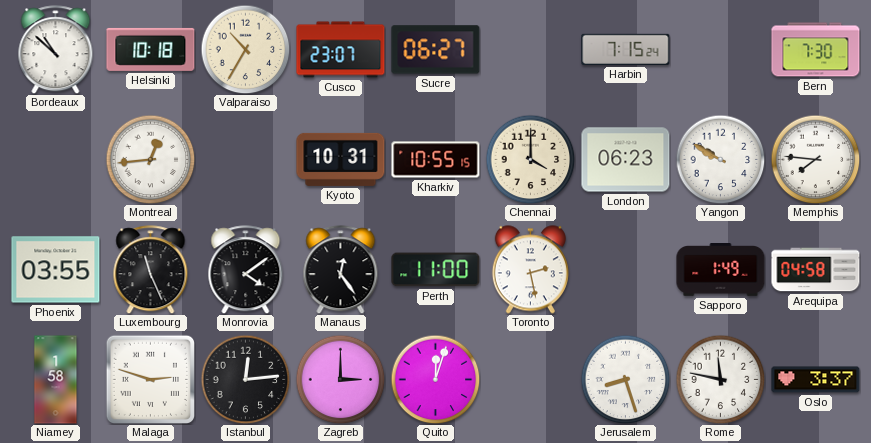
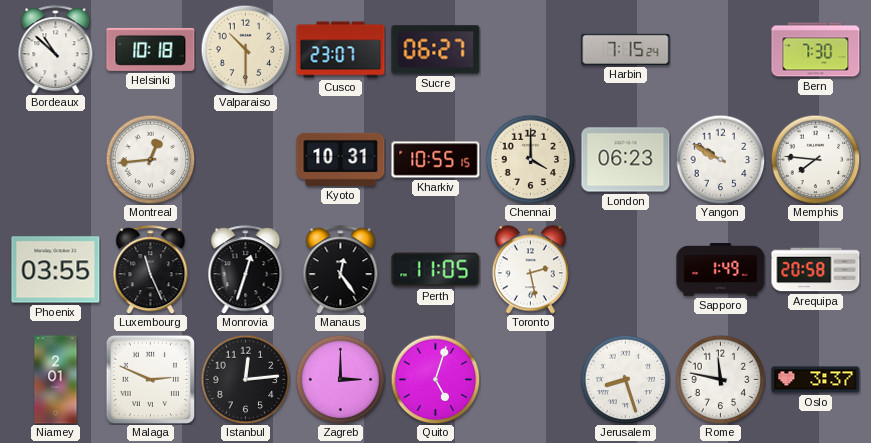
Valparaiso: 10:35 -> 10:30 (245, 49)
Monrovia: 4:09 -> 12:33 (246, 270)
Perth: 11:00 -> 11:05 (436, 270)
Arequipa: 04:58 -> 20:58 (816, 270)
Niamey: 1:58 -> 2:01 (56, 380)
Malaga: 2:48 -> 2:49 (150, 379)
Quito: 12:03 -> 5:03 (435, 379)
